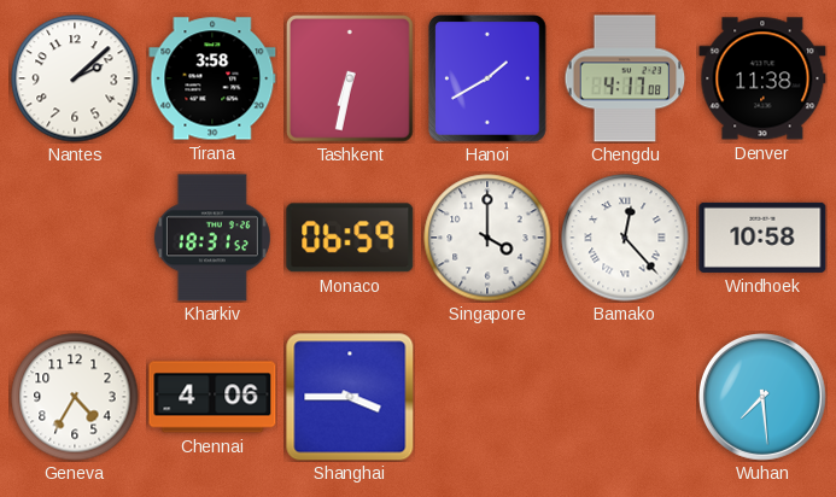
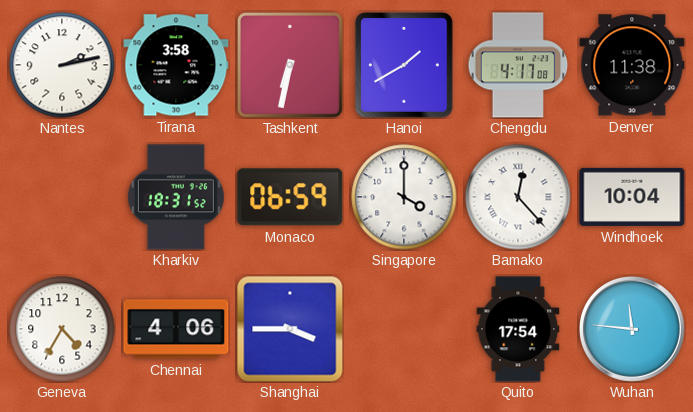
Nantes: 2:08 -> 2:13 (62, 65)
Windhoek: 10:58 -> 10:04 (632, 197)
Quito: none -> 17:54 (518, 329)
Wuhan: 7:29 -> 11:46 (633, 330)
